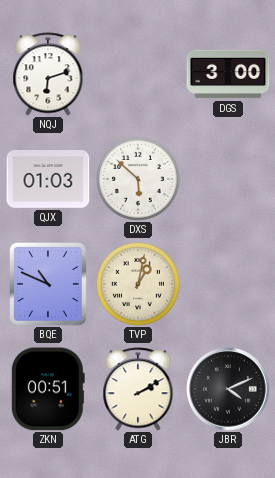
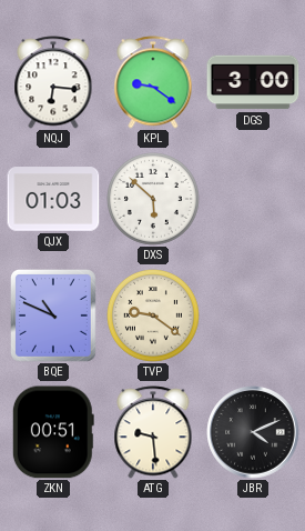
NQJ: 6:12 -> 6:16 (53, 82)
KPL: none -> 9:21 (153, 82)
TVP: 1:02 -> 9:21 (154, 317)
ATG: 2:10 -> 9:29 (153, 432)
